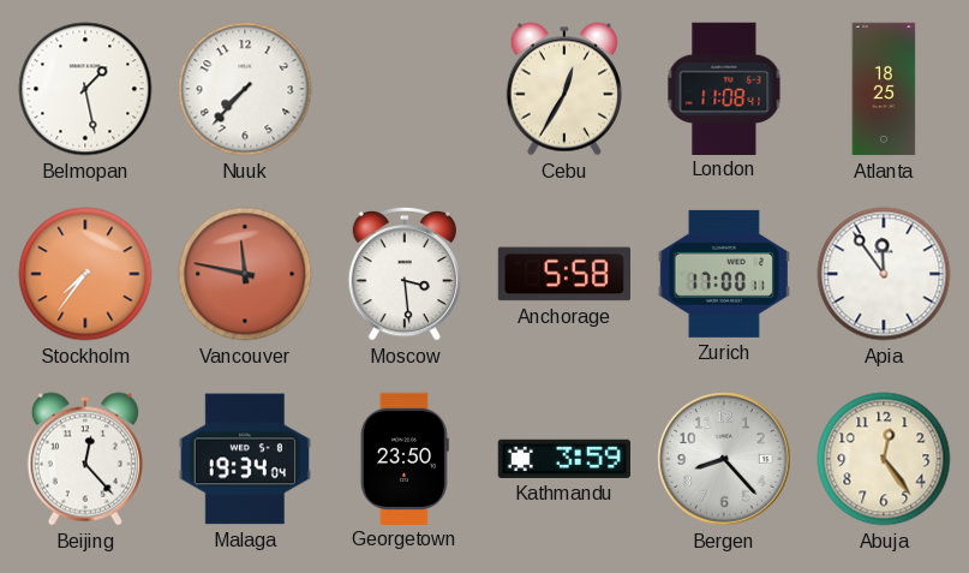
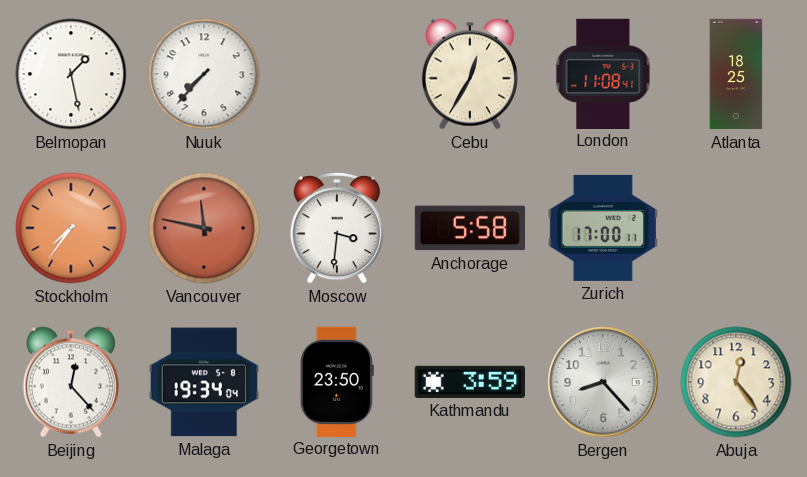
Moscow: 3:29 -> 3:31 (336, 228)
Apia: 11:54 -> none (884, 274)
